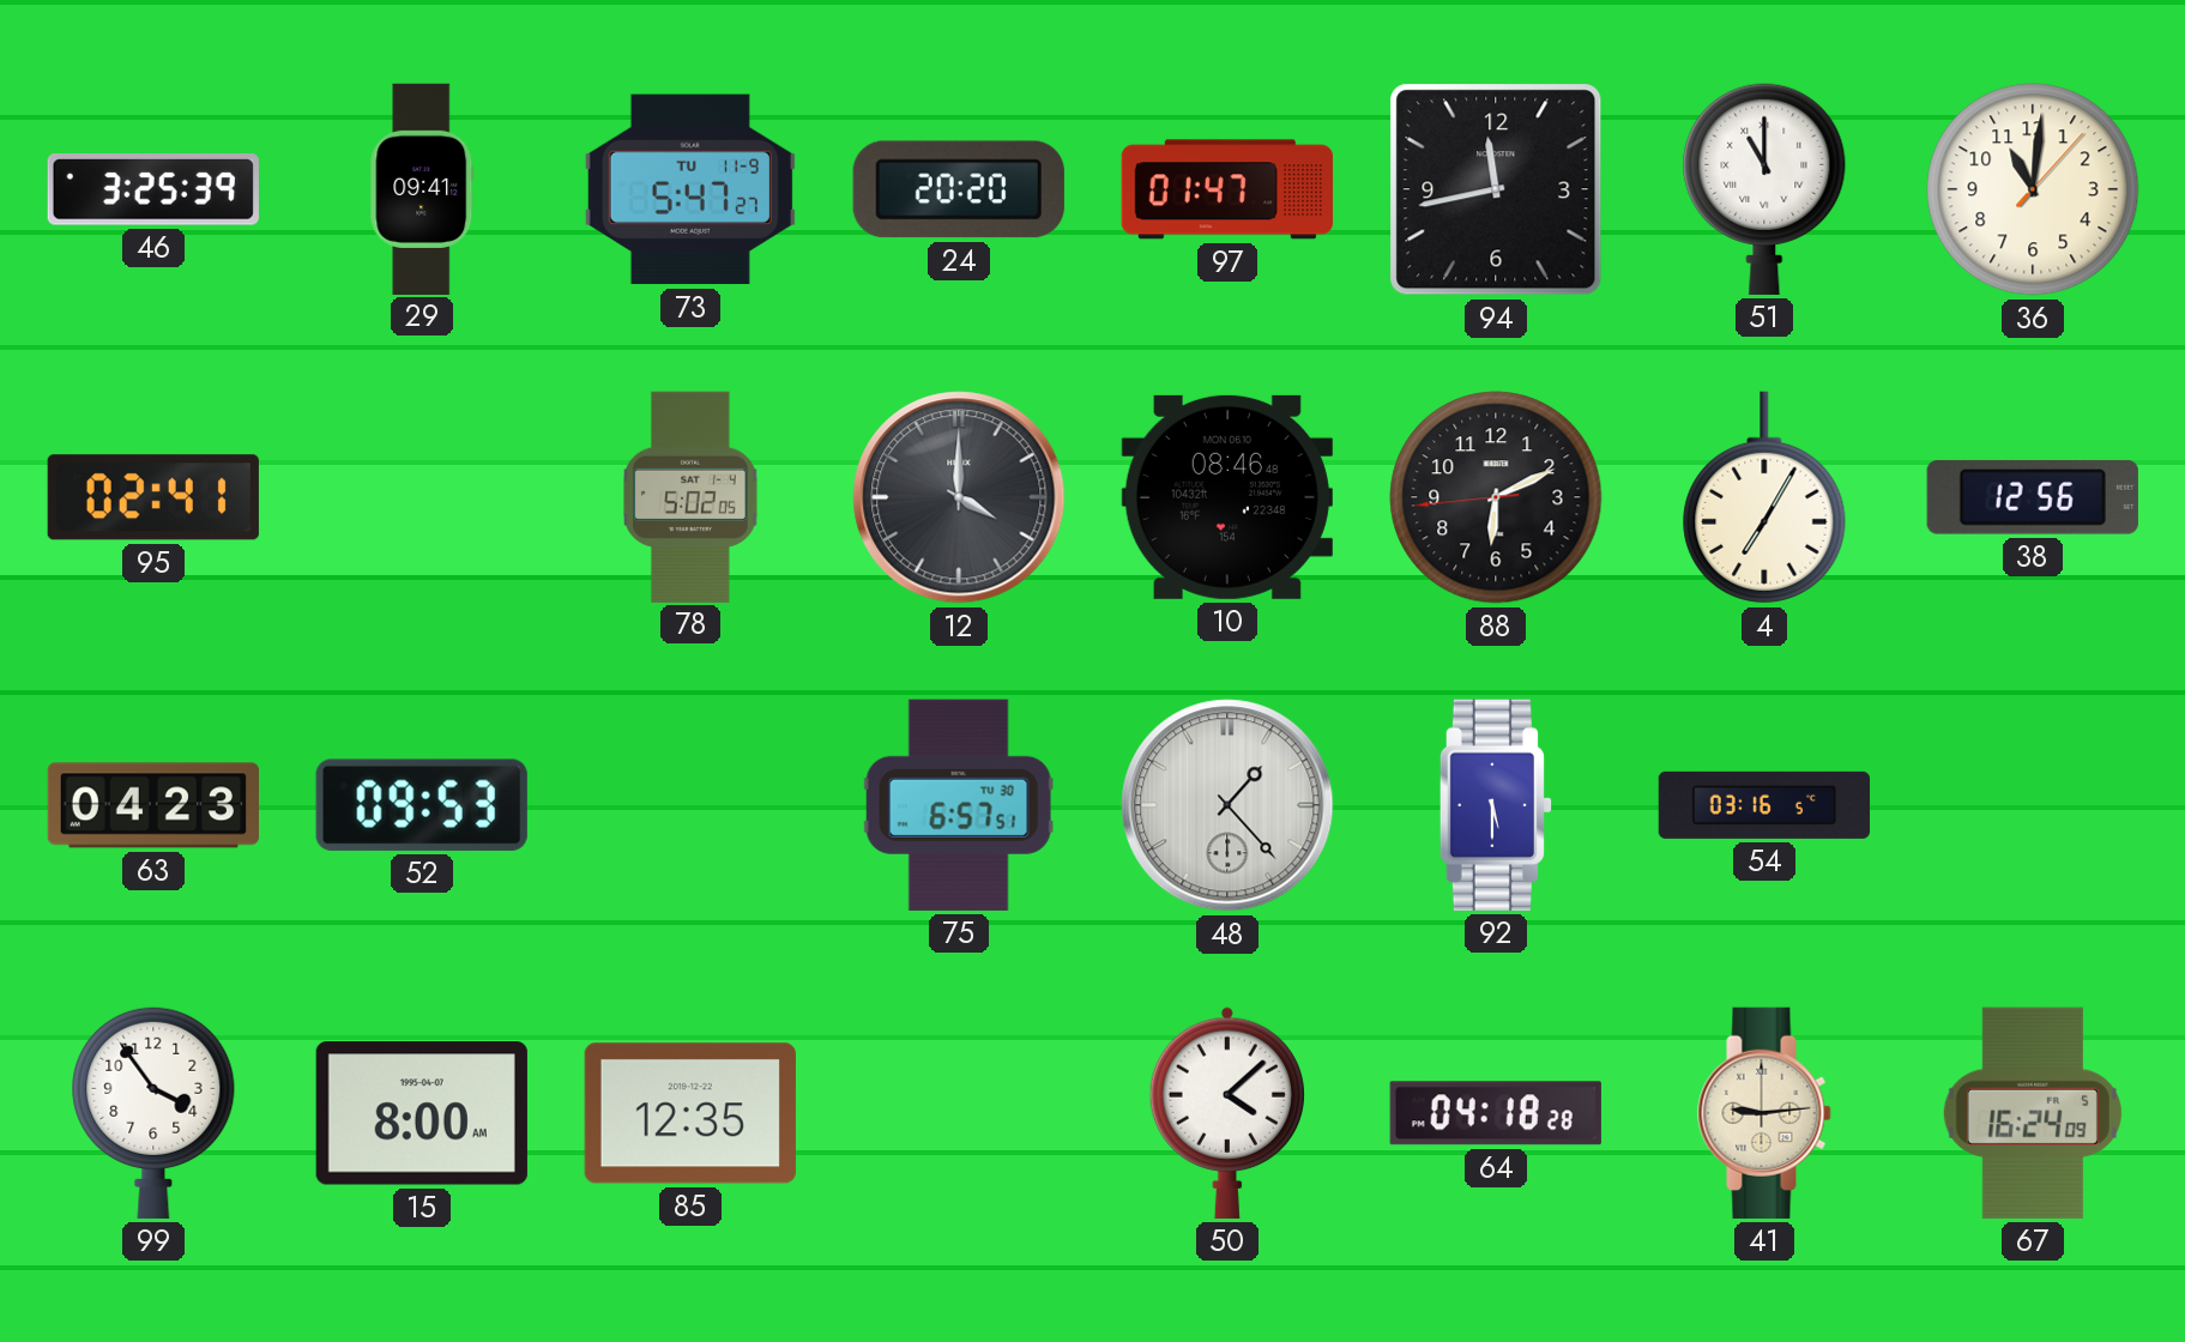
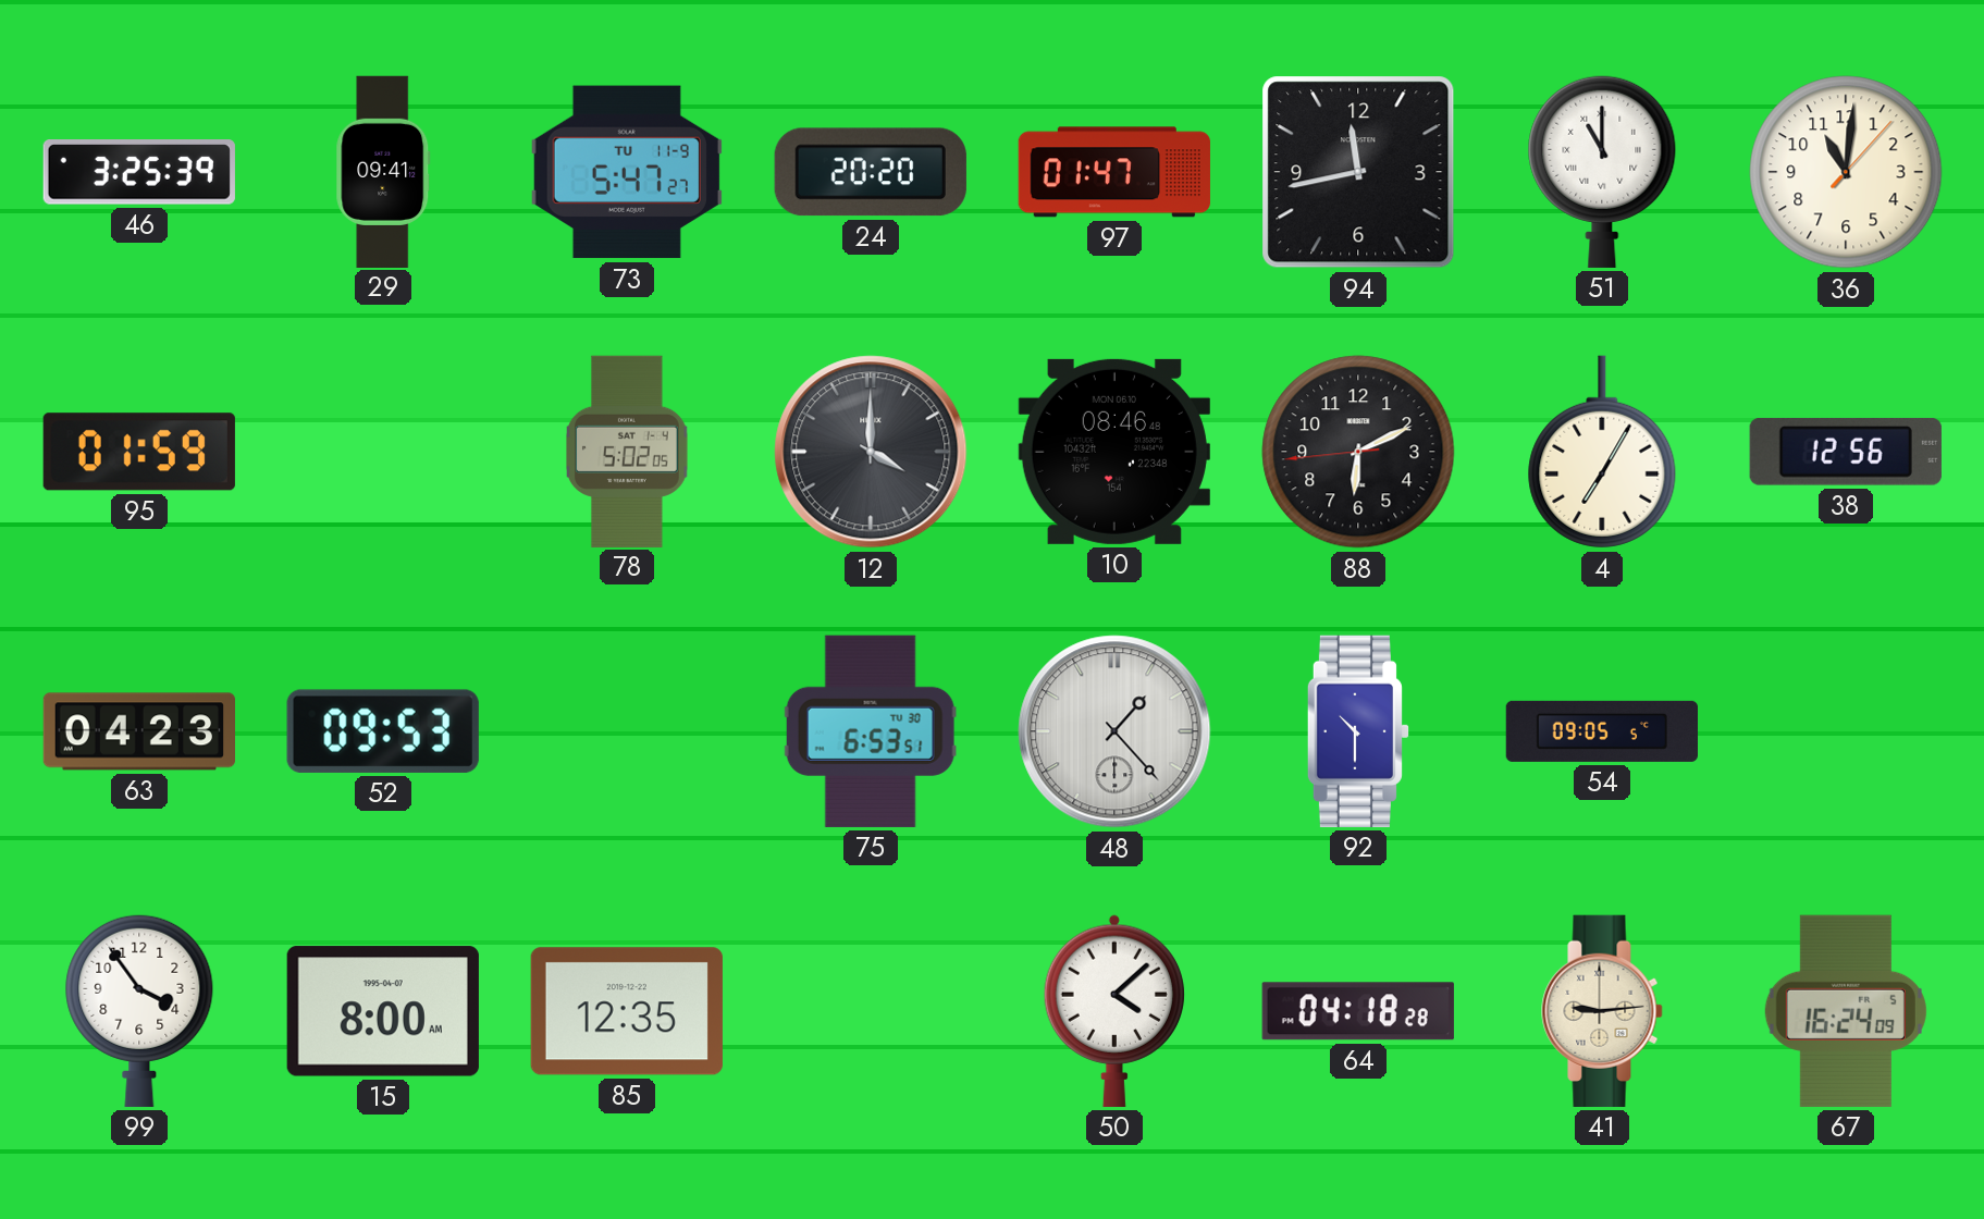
95: 02:41 -> 01:59 (139, 452)
75: 6:57 -> 6:53 (871, 731)
92: 5:30 -> 10:30 (1358, 731)
54: 03:16 -> 09:05 (1601, 731)
